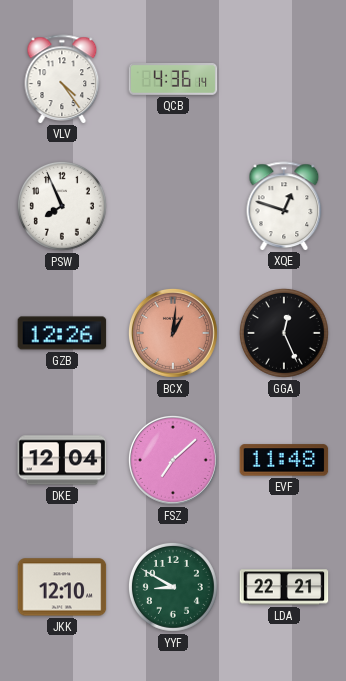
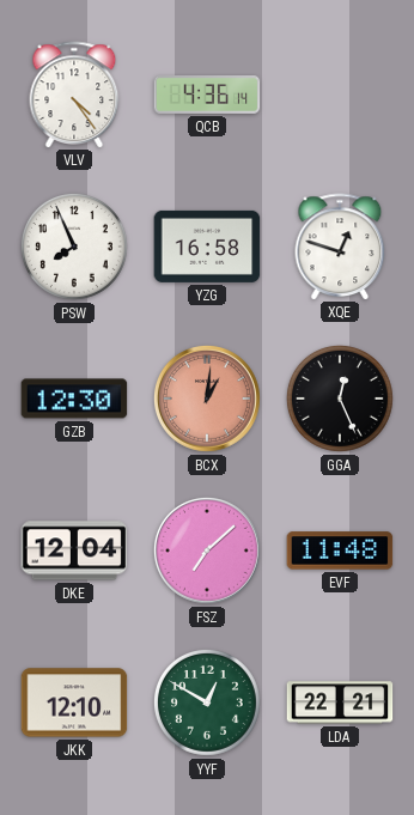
YZG: none -> 16:58 (207, 247)
GZB: 12:26 -> 12:30 (74, 399)
YYF: 8:50 -> 12:50 (207, 703)
